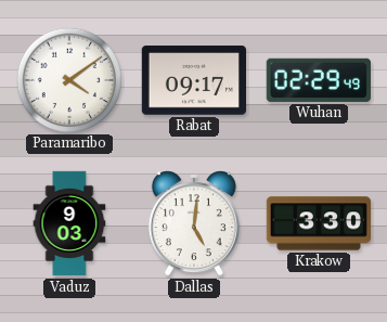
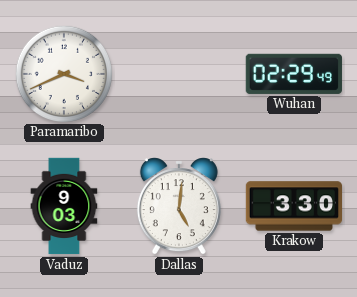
Paramaribo: 4:09 -> 3:41 (63, 73)
Rabat: 09:17 -> none (193, 80)
